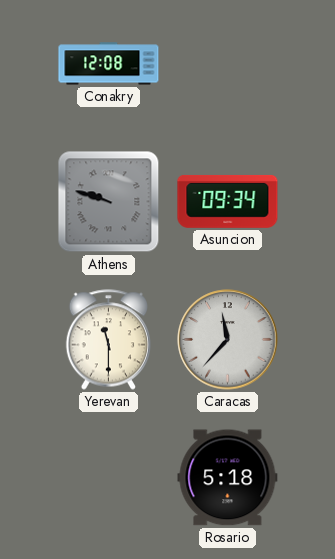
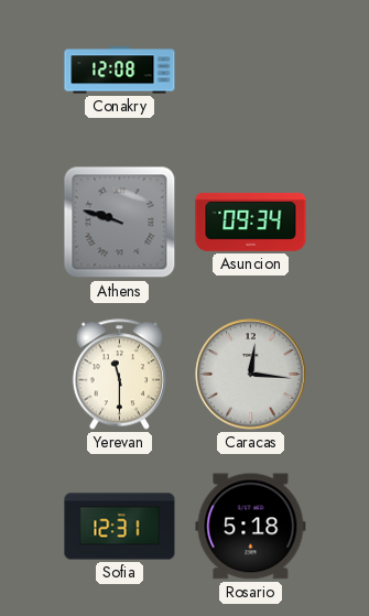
Caracas: 11:37 -> 12:16 (251, 375)
Sofia: none -> 12:31 (120, 527)
